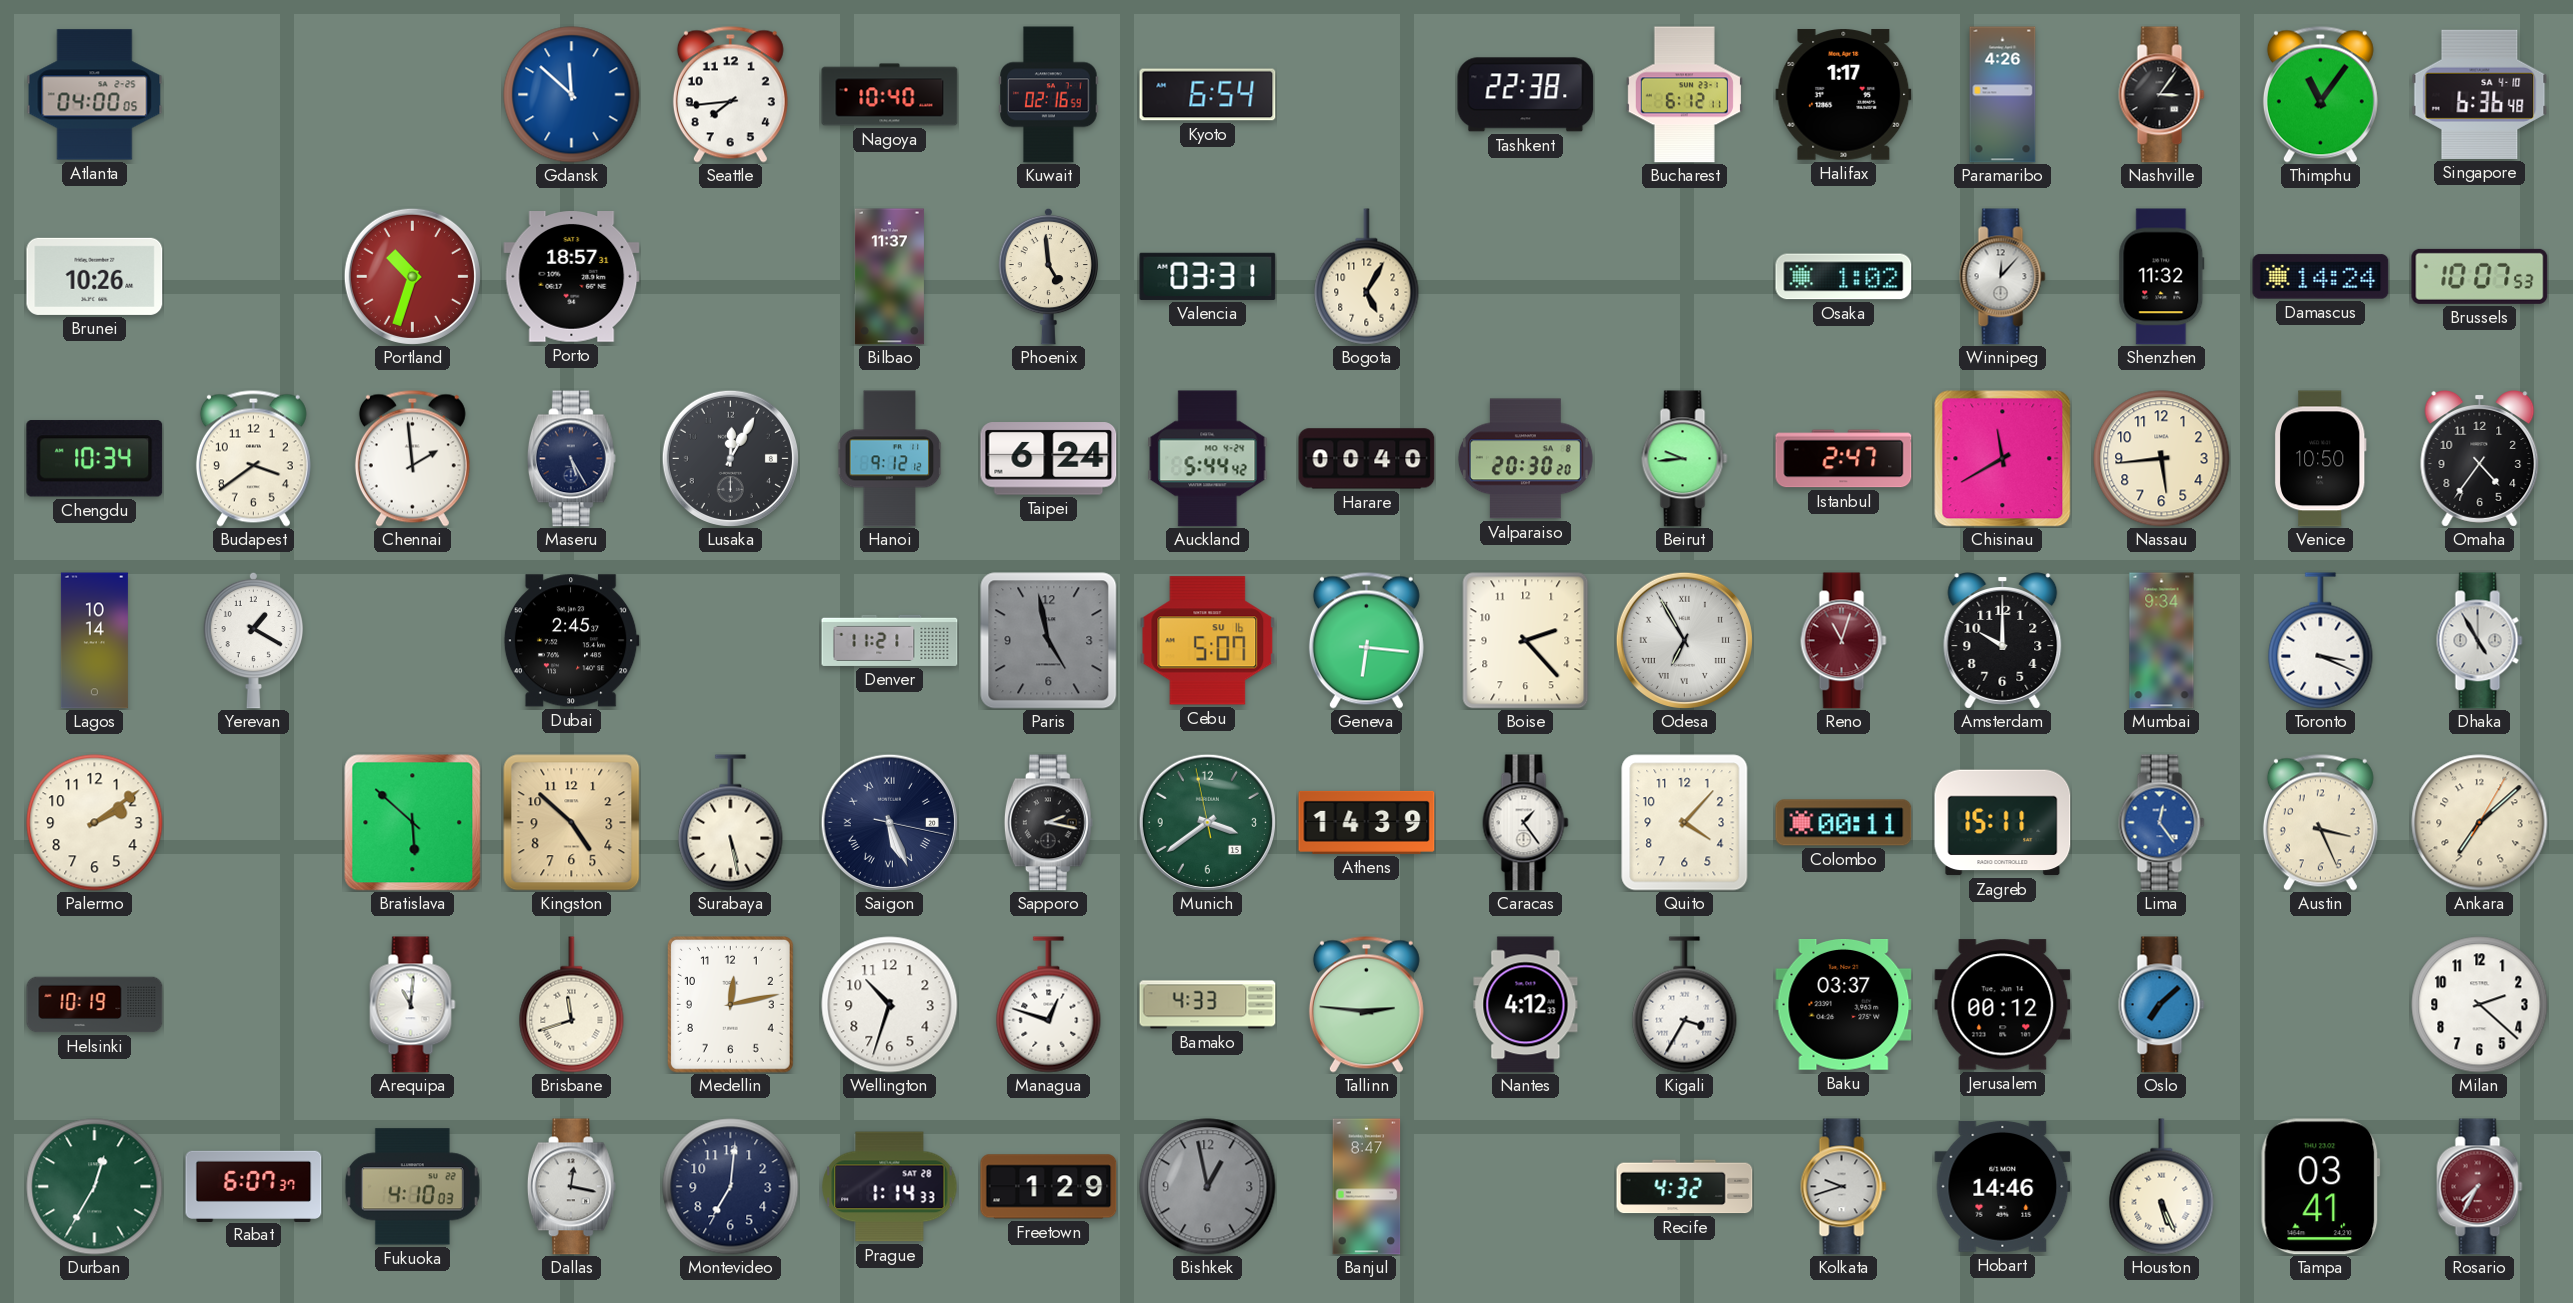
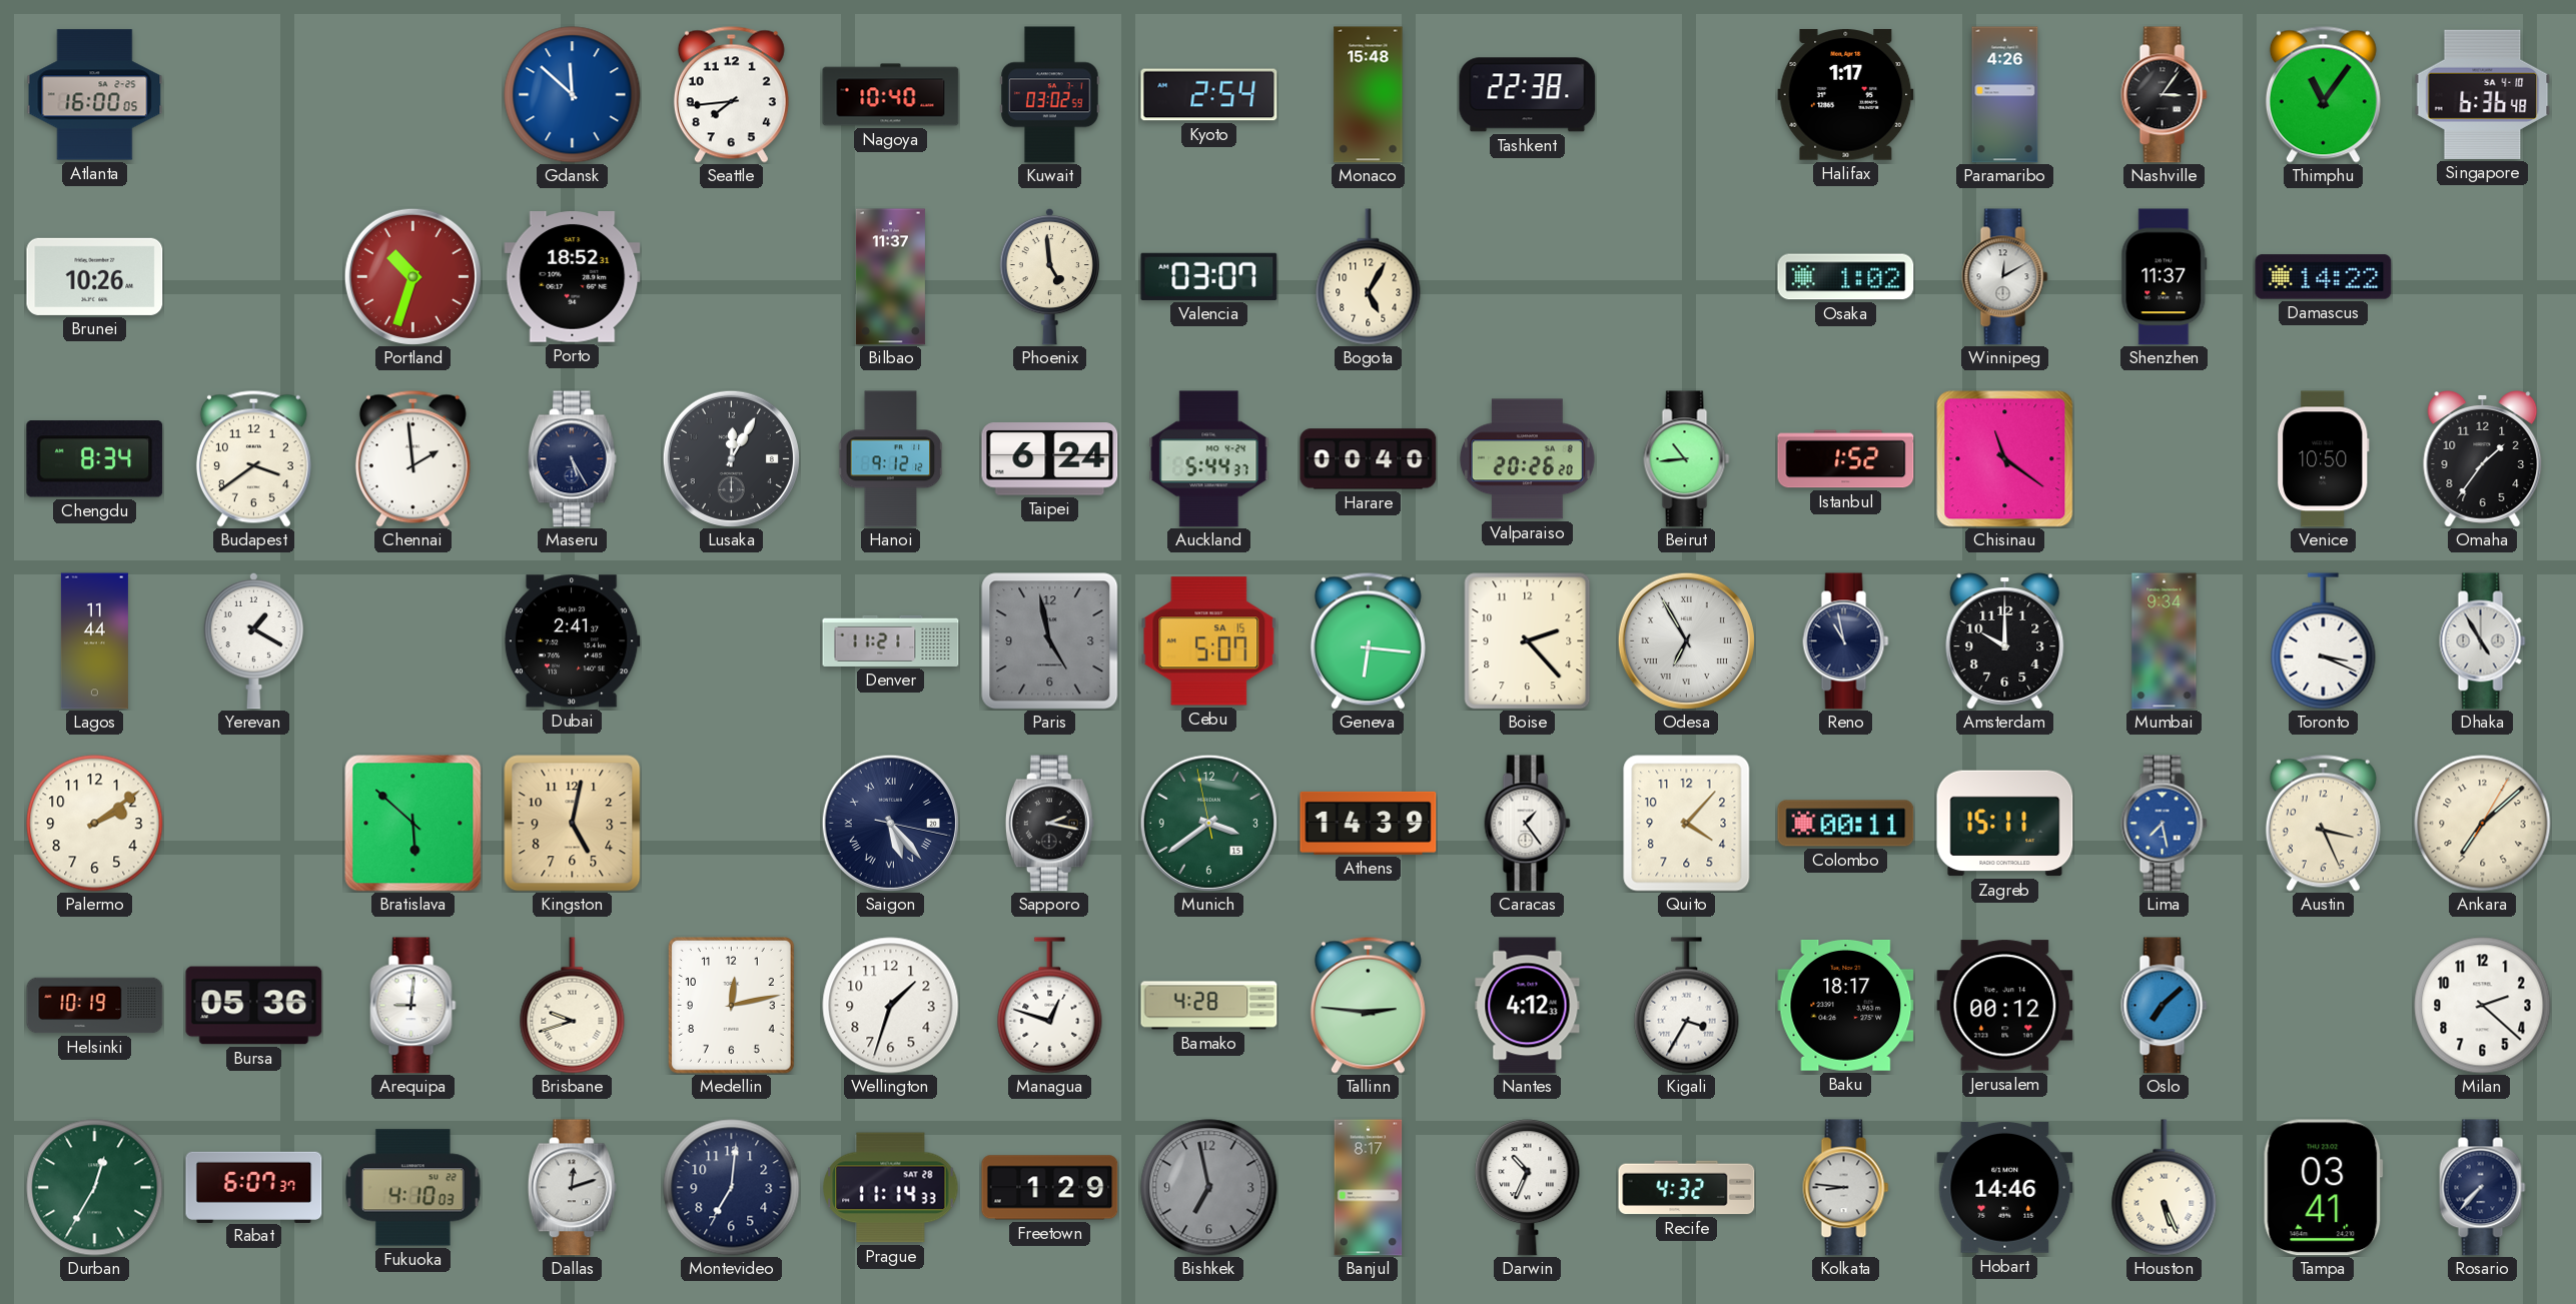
Atlanta: 04:00 -> 16:00 (95, 95)
Kuwait: 02:16 -> 03:02 (1050, 95)
Kyoto: 6:54 -> 2:54 (1209, 95)
Monaco: none -> 15:48 (1369, 95)
Bucharest: 6:12 -> none (1684, 95)
Porto: 18:57 -> 18:52 (573, 277)
Valencia: 03:31 -> 03:07 (1209, 276)
Winnipeg: 12:07 -> 12:10 (2005, 277)
Shenzhen: 11:32 -> 11:37 (2165, 277)
Damascus: 14:24 -> 14:22 (2324, 277)
Brussels: 10:07 -> none (2480, 276)
Chengdu: 10:34 -> 8:34 (95, 459)
Auckland: 5:44:42 -> 5:44:37 (1209, 459)
Valparaiso: 20:30 -> 20:26 (1527, 459)
Beirut: 9:44 -> 10:44 (1687, 459)
Istanbul: 2:47 -> 1:52 (1846, 459)
Chisinau: 11:40 -> 11:21 (2005, 459)
Nassau: 5:44 -> none (2162, 459)
Omaha: 4:36 -> 1:36 (2483, 459)
Lagos: 10:14 -> 11:44 (94, 641)
Dubai: 2:45 -> 2:41 (572, 641)
Cebu date: SU 16 -> SA 15 (1209, 641)
Reno: 11:03 -> 10:58 (1846, 641)
Reno dial: burgundy -> navy (1846, 641)
Kingston: 4:52 -> 5:02 (573, 824)
Surabaya: 5:28 -> none (731, 823)
Saigon: 5:26 -> 5:23 (890, 823)
Lima: 12:24 -> 7:28 (2165, 824)
Bursa: none -> 05:36 (254, 1006)
Arequipa: 11:01 -> 9:01 (413, 1006)
Brisbane: 11:42 -> 9:42 (573, 1006)
Wellington: 10:33 -> 1:33 (891, 1006)
Bamako: 4:33 -> 4:28 (1209, 1006)
Baku: 03:37 -> 18:17 (1846, 1006)
Dallas: 12:17 -> 12:12 (572, 1188)
Prague: 1:14 -> 11:14 (891, 1188)
Bishkek: 12:58 -> 6:58 (1209, 1188)
Banjul: 8:47 -> 8:17 (1369, 1188)
Darwin: none -> 10:34 (1528, 1188)
Kolkata: 9:42 -> 8:46 (1846, 1188)
Rosario: 7:35 -> 7:37 (2483, 1188)
Rosario dial: burgundy -> navy (2483, 1188)
